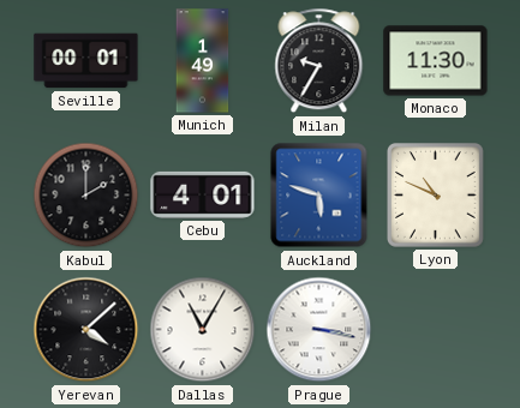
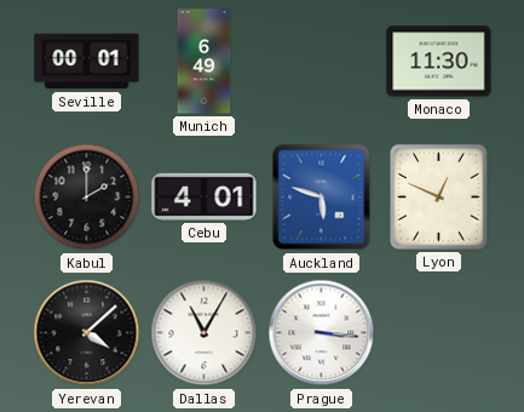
Munich: 1:49 -> 6:49 (205, 62)
Milan: 9:35 -> none (319, 61)
Lyon: 10:49 -> 12:49 (438, 198)
Prague: 3:17 -> 3:16 (322, 333)
